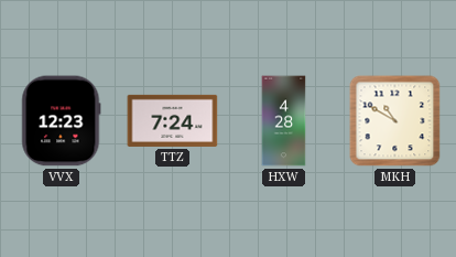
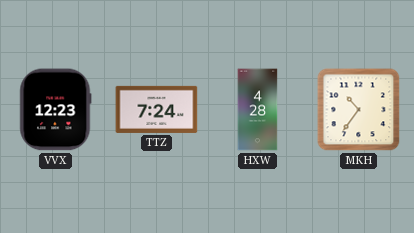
MKH: 10:50 -> 10:36 (359, 110)
